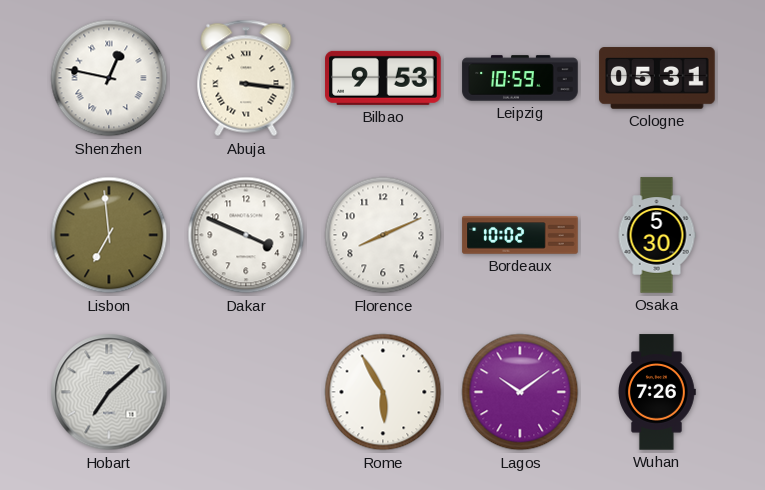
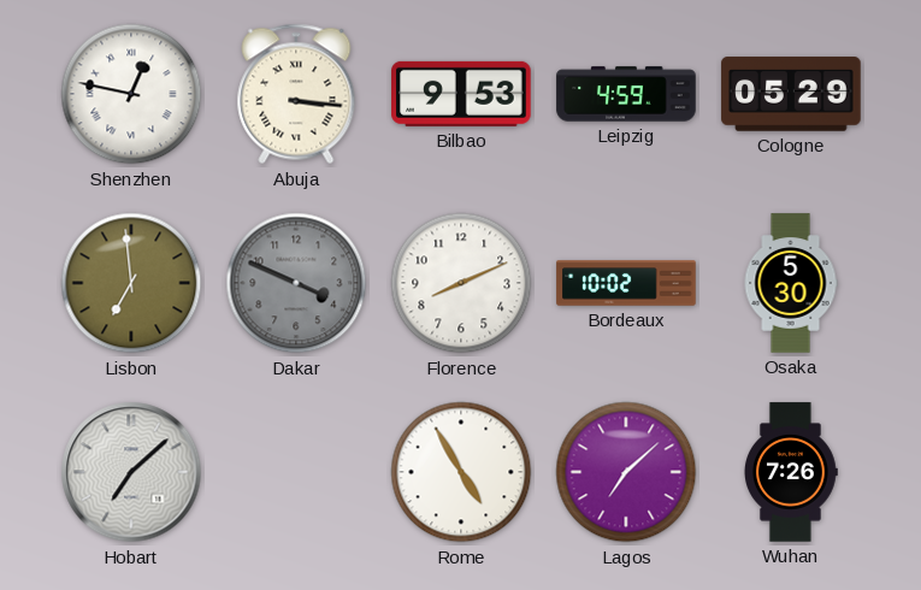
Leipzig: 10:59 -> 4:59 (626, 94)
Cologne: 05:31 -> 05:29 (791, 94)
Dakar dial: white -> grey (296, 283)
Rome: 5:55 -> 4:55 (461, 472)
Lagos: 10:09 -> 7:08 (626, 472)
